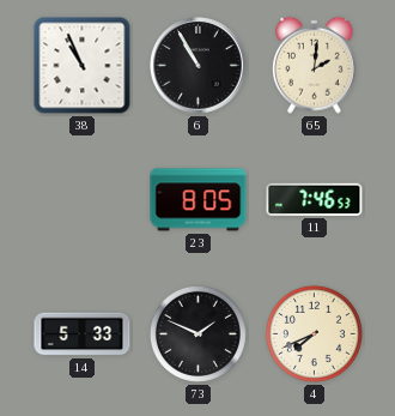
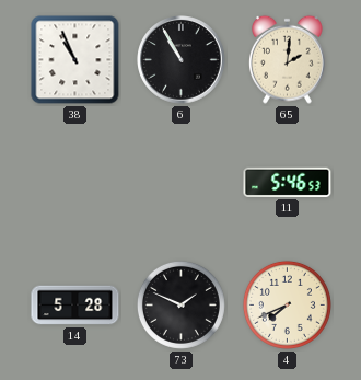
23: 8:05 -> none (199, 200)
11: 7:46 -> 5:46 (288, 182)
14: 5:33 -> 5:28 (75, 306)
